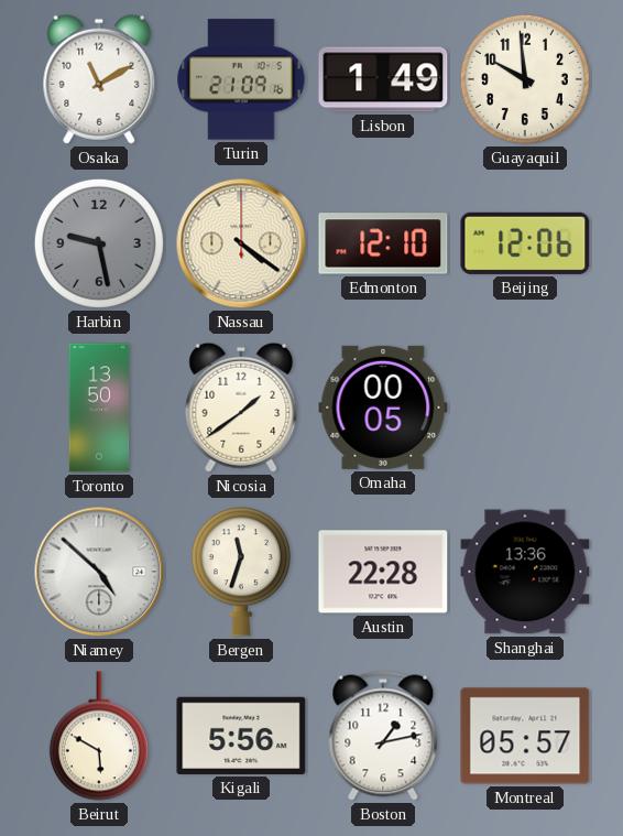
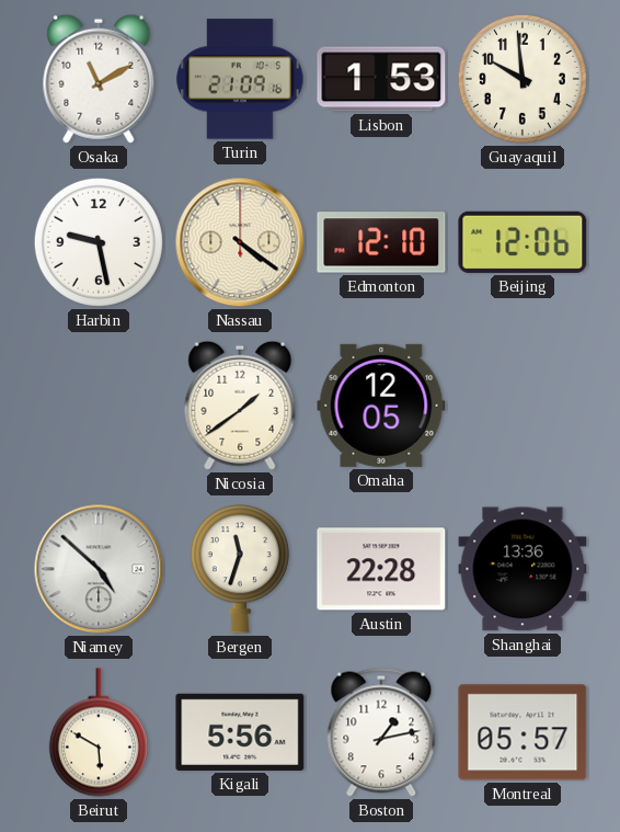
Lisbon: 1:49 -> 1:53 (381, 79)
Harbin dial: grey -> white (99, 242)
Toronto: 13:50 -> none (99, 408)
Omaha: 00:05 -> 12:05 (381, 406)
